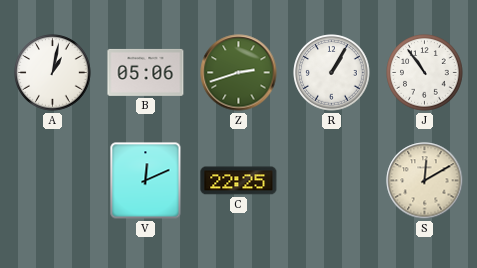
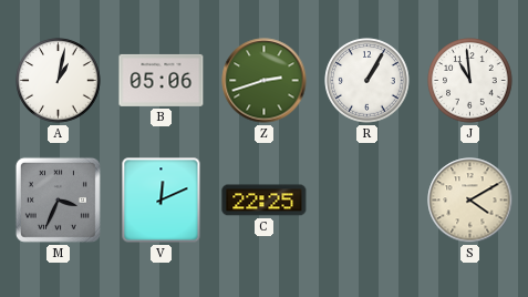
J: 10:54 -> 10:59 (470, 81)
M: none -> 3:34 (58, 199)
S: 12:10 -> 4:10 (470, 201)
